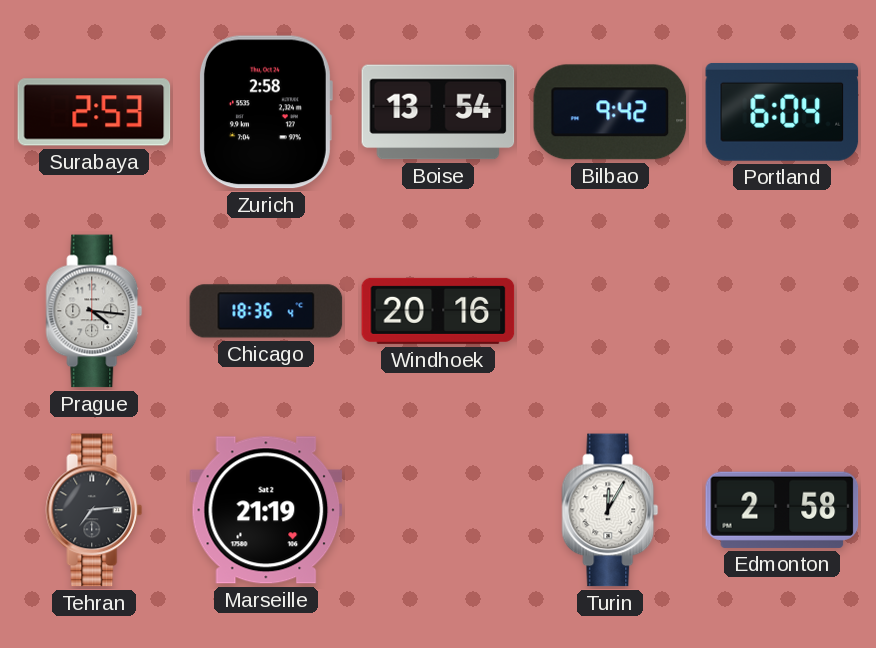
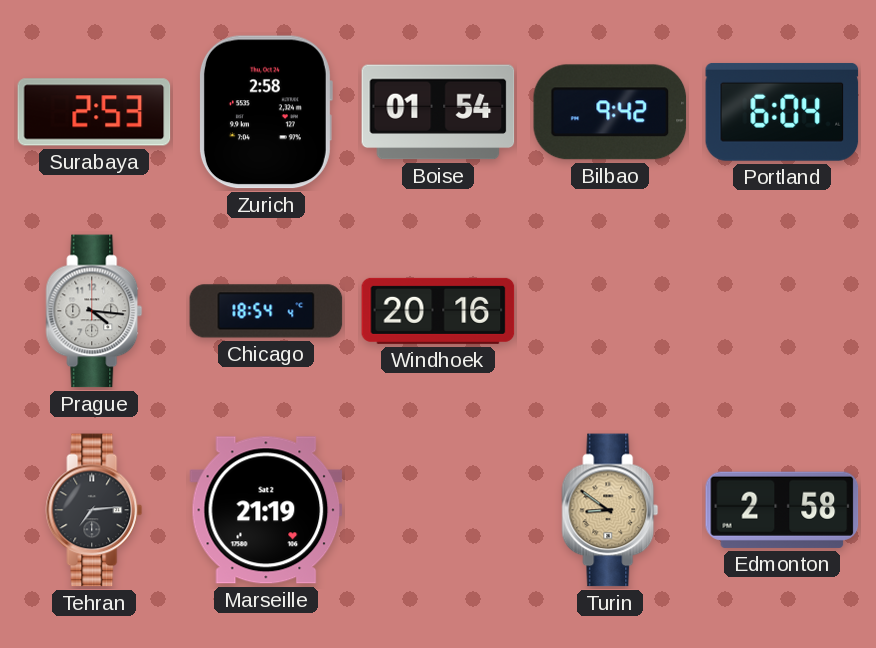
Boise: 13:54 -> 01:54 (438, 112)
Chicago: 18:36 -> 18:54 (266, 311)
Turin: 12:05 -> 8:51 (610, 510)
Turin dial: white -> champagne (610, 510)
